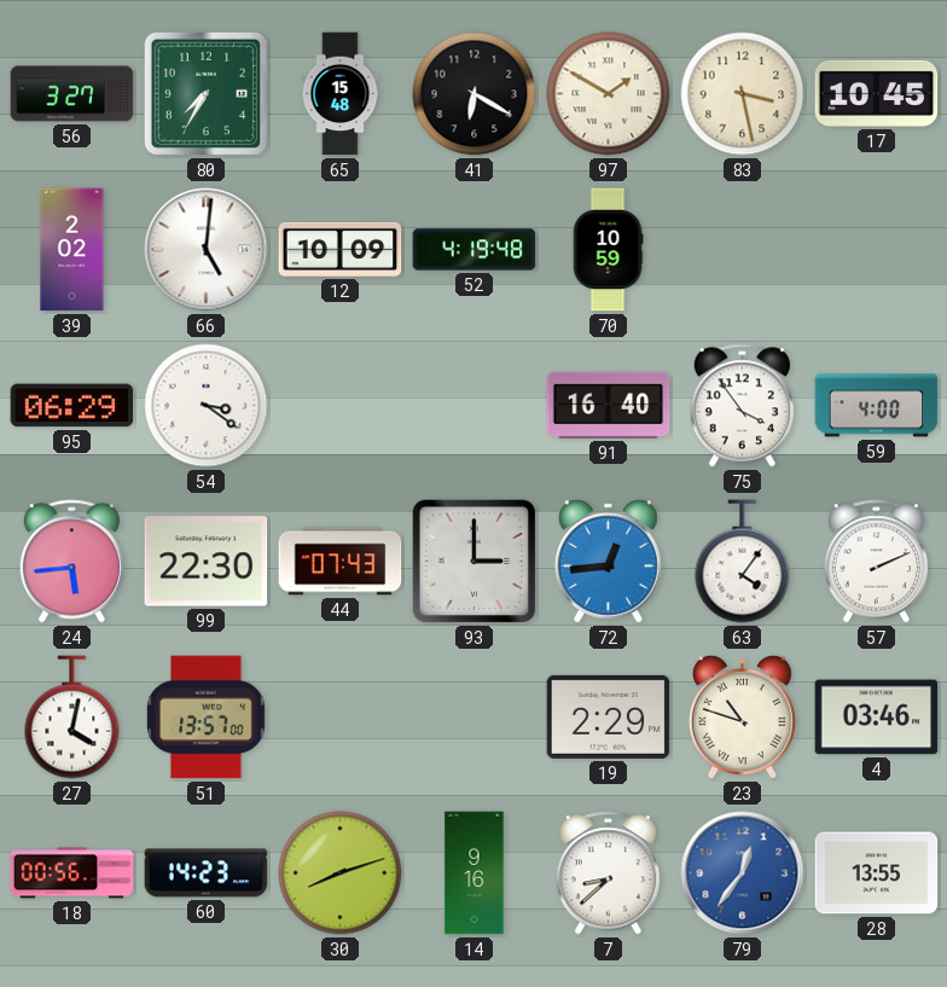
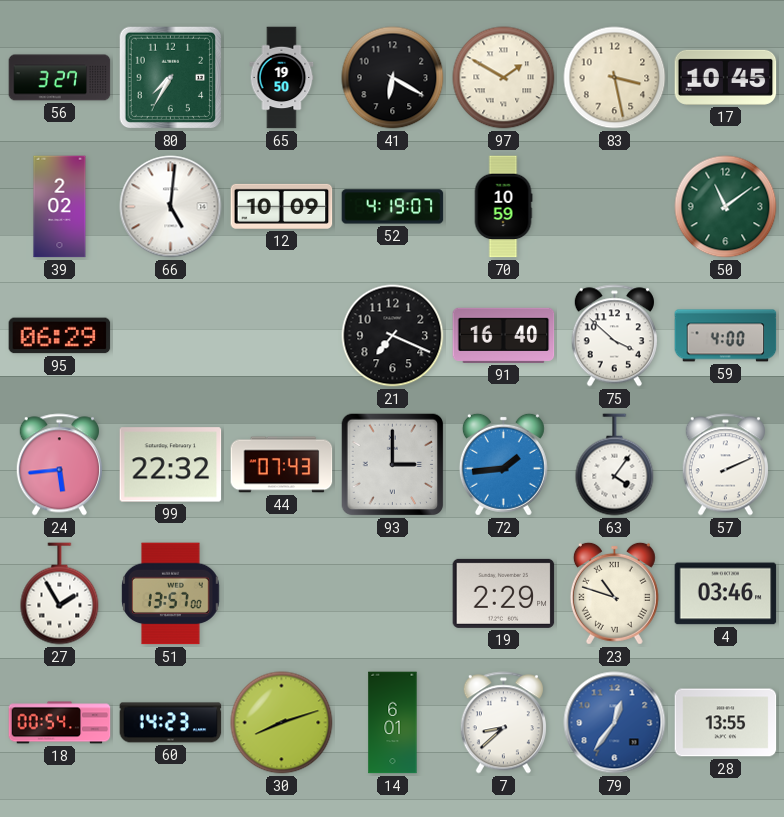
65: 15:48 -> 19:50 (282, 78)
52: 4:19:48 -> 4:19:07 (393, 207)
50: none -> 11:09 (726, 207)
54: 3:21 -> none (207, 406)
21: none -> 7:19 (393, 336)
75: 3:54 -> 3:52 (614, 336)
99: 22:30 -> 22:32 (171, 465)
72: 12:44 -> 1:44 (503, 464)
27: 4:02 -> 1:55 (60, 594)
18: 00:56 -> 00:54 (60, 723)
14: 9:16 -> 6:01 (393, 723)
